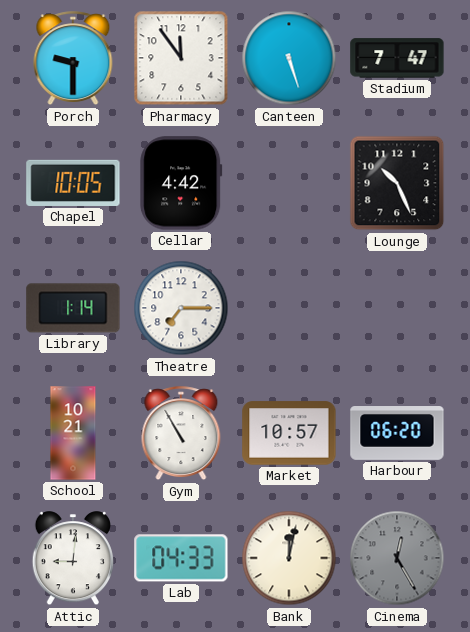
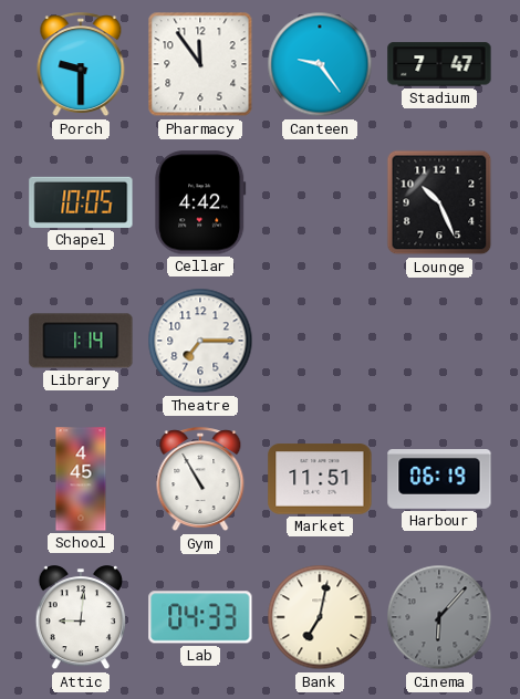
Canteen: 5:27 -> 9:24 (320, 64)
School: 10:21 -> 4:45 (81, 479)
Market: 10:57 -> 11:51 (320, 479)
Harbour: 06:20 -> 06:19 (439, 480)
Bank: 12:02 -> 7:02 (320, 617)
Cinema: 12:25 -> 6:07 (439, 617)
